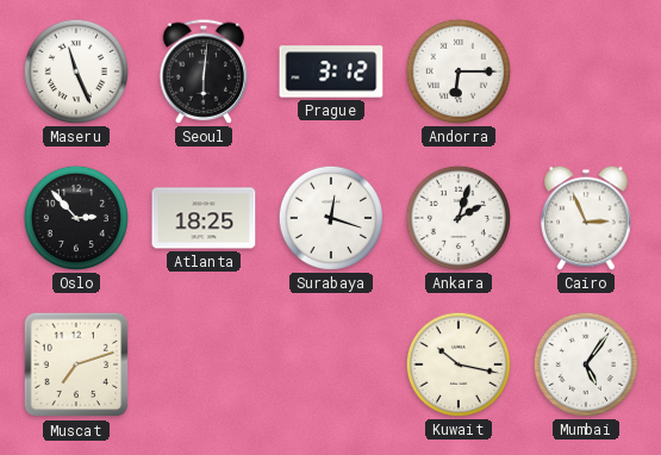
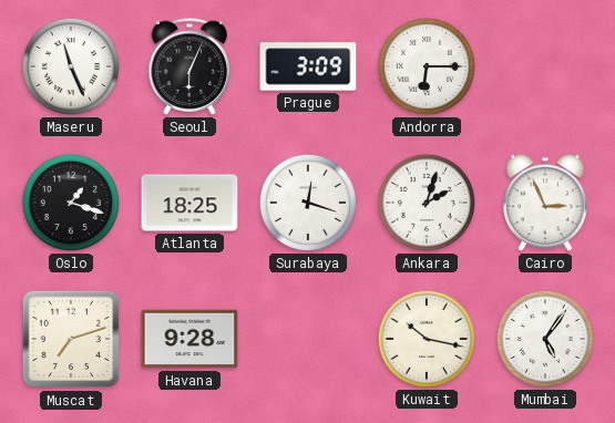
Seoul: 6:01 -> 6:04 (189, 66)
Prague: 3:12 -> 3:09 (308, 66)
Oslo: 2:53 -> 1:18 (71, 203)
Havana: none -> 9:28 (189, 339)
